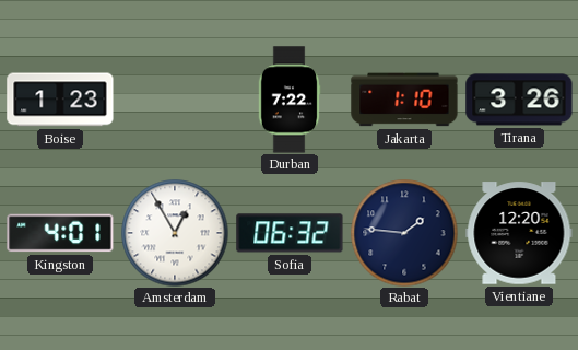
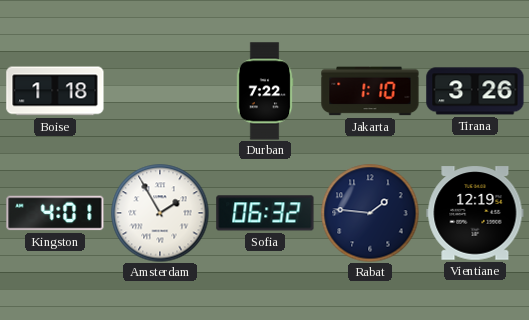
Boise: 1:23 -> 1:18 (55, 91)
Amsterdam: 12:55 -> 1:55 (160, 213)
Vientiane: 12:20 -> 12:19 (475, 213)
